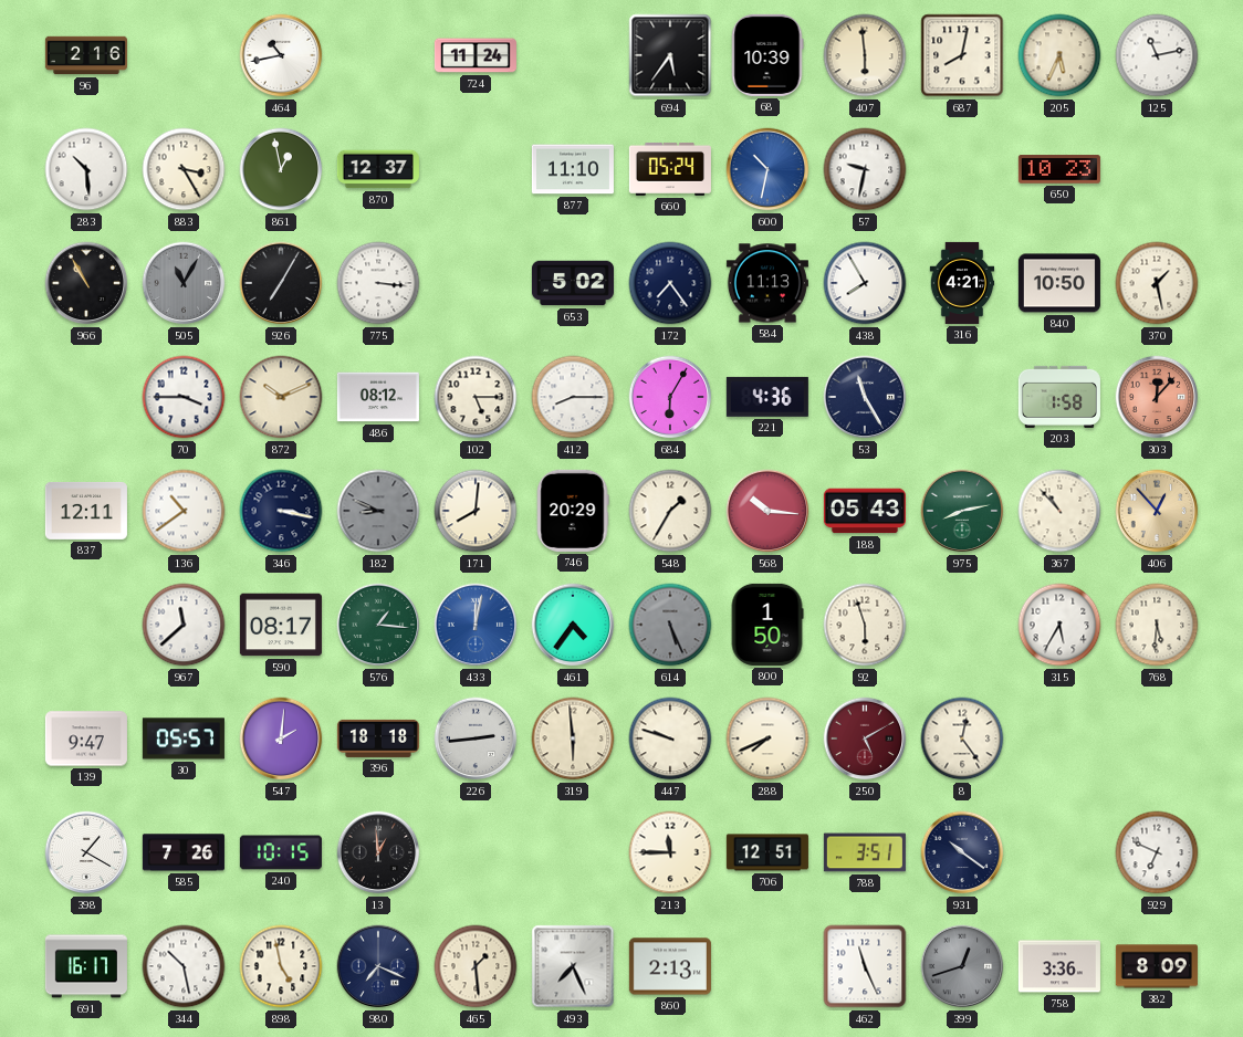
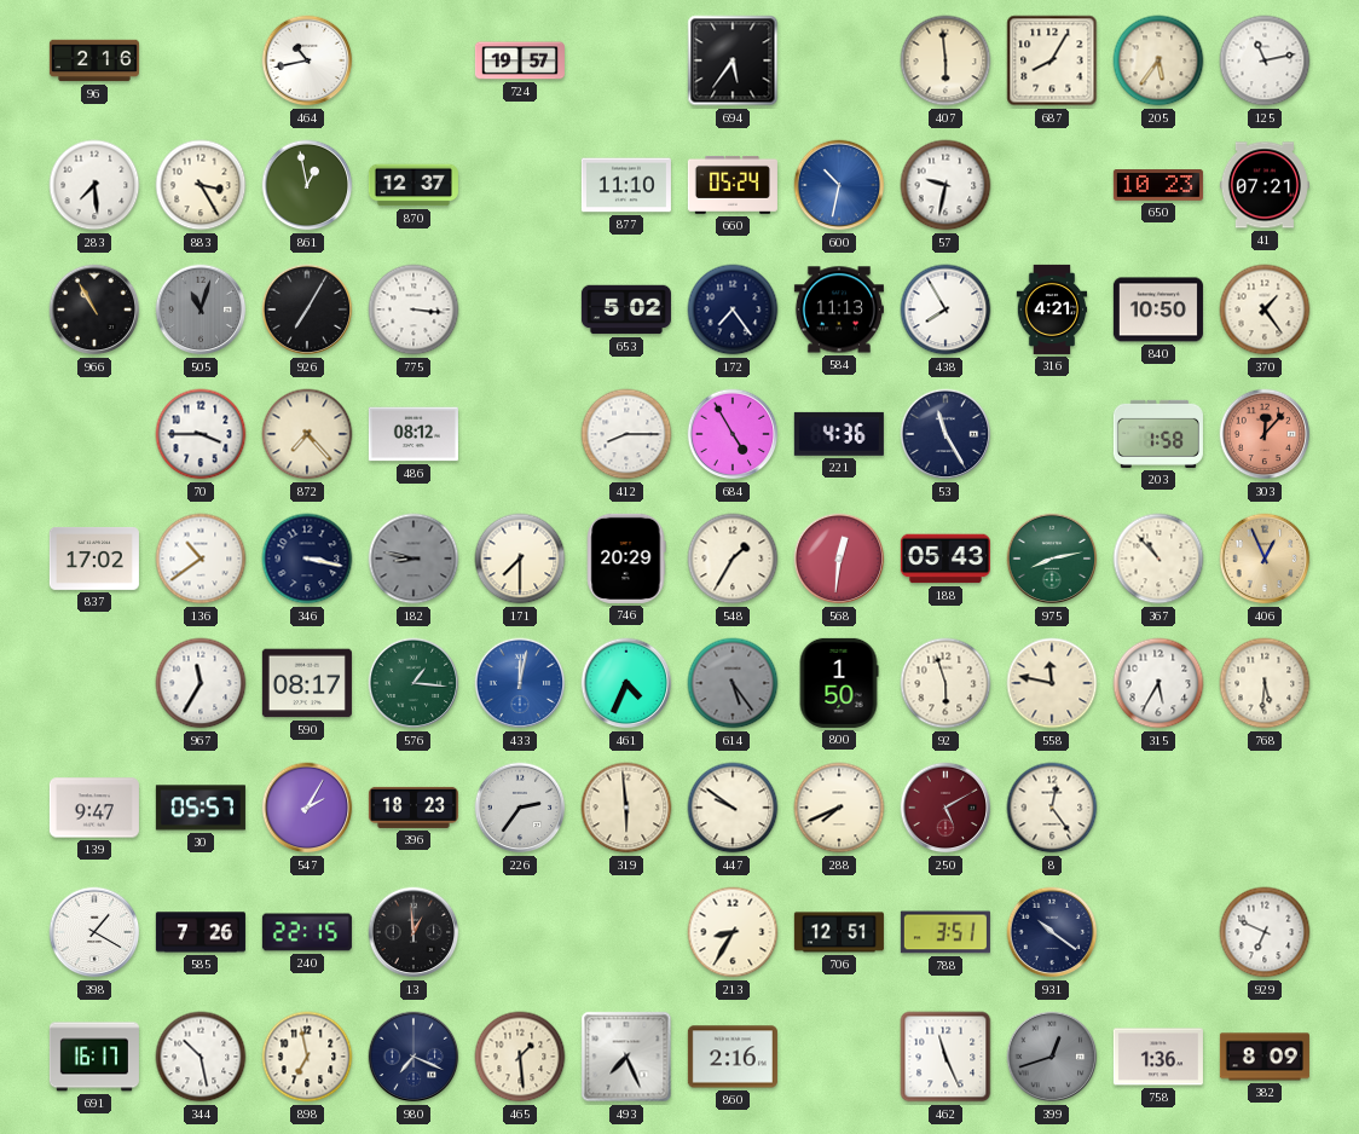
724: 11:24 -> 19:57 (520, 60)
68: 10:39 -> none (767, 55)
687: 8:02 -> 8:05 (1052, 60)
205: 5:34 -> 5:36 (1158, 60)
283: 10:29 -> 7:29 (94, 185)
41: none -> 07:21 (1265, 185)
505: 11:05 -> 11:03 (201, 309)
370: 1:28 -> 1:24 (1265, 309)
872: 10:11 -> 7:23 (307, 434)
102: 5:15 -> none (476, 397)
684: 6:05 -> 4:55 (733, 434)
837: 12:11 -> 17:02 (94, 559)
182: 8:49 -> 8:47 (414, 559)
171: 8:01 -> 7:30 (520, 559)
568: 10:16 -> 12:31 (839, 559)
406: 12:53 -> 12:56 (1265, 559)
967: 11:38 -> 11:35 (201, 683)
461: 4:36 -> 4:34 (626, 683)
614: 5:26 -> 5:24 (733, 683)
558: none -> 11:47 (1052, 683)
547: 2:01 -> 2:05 (307, 808)
396: 18:18 -> 18:23 (414, 808)
226: 2:44 -> 2:36 (520, 808)
447: 9:48 -> 9:51 (733, 808)
240: 10:15 -> 22:15 (307, 932)
213: 11:45 -> 8:35 (733, 932)
898: 4:58 -> 6:58 (307, 1057)
860: 2:13 -> 2:16 (733, 1057)
758: 3:36 -> 1:36 (1158, 1057)
